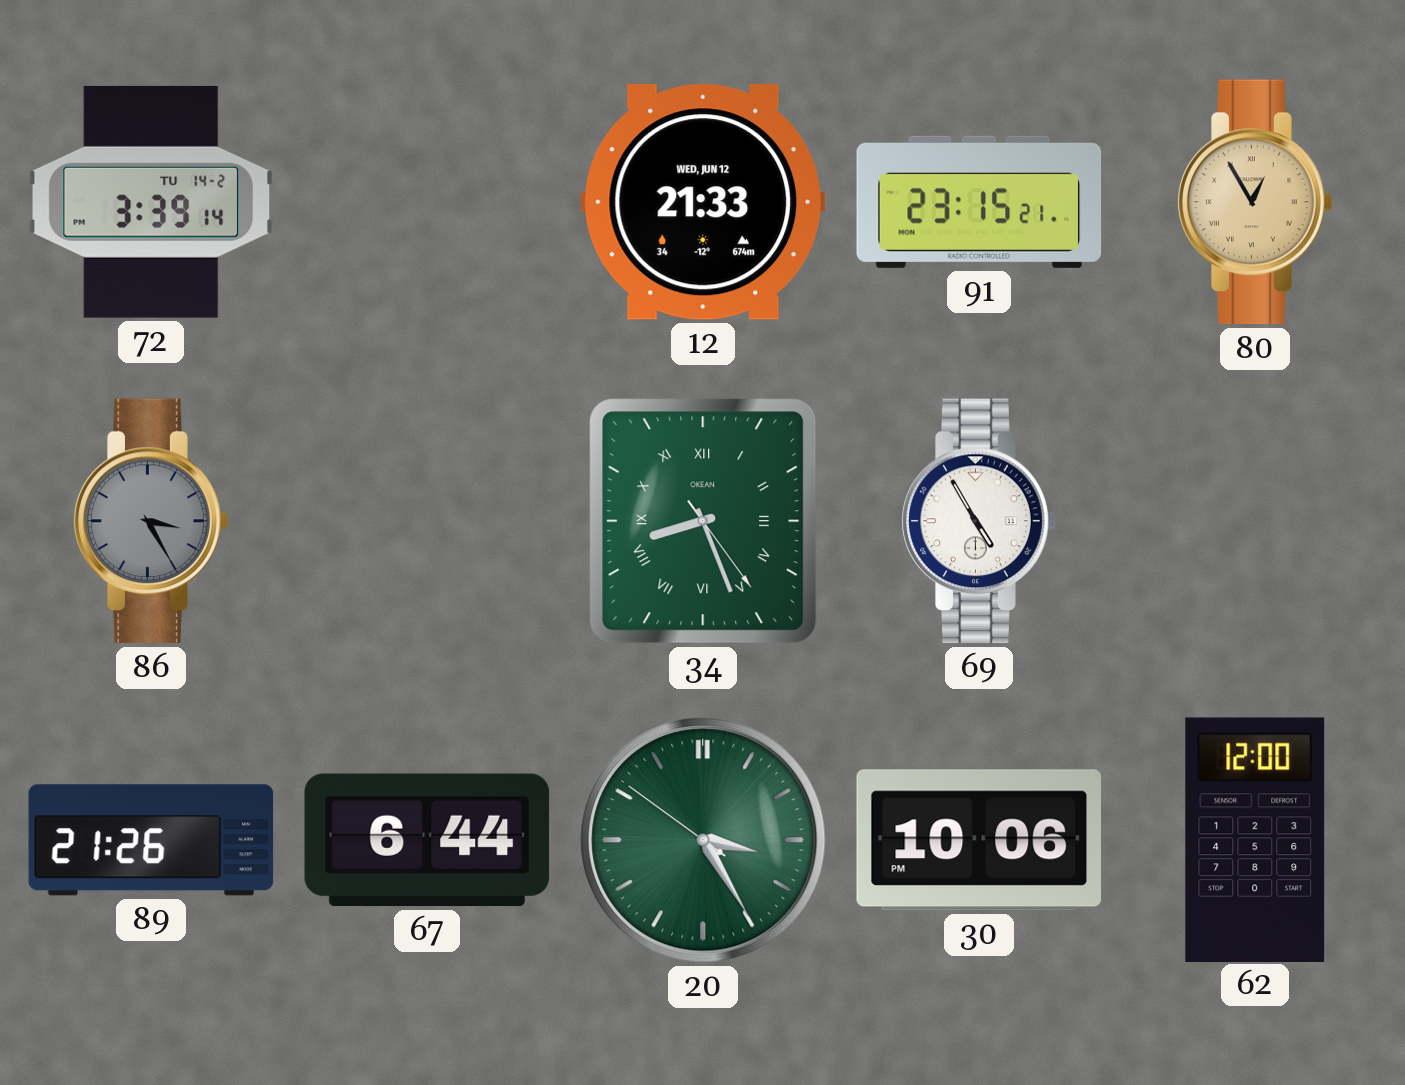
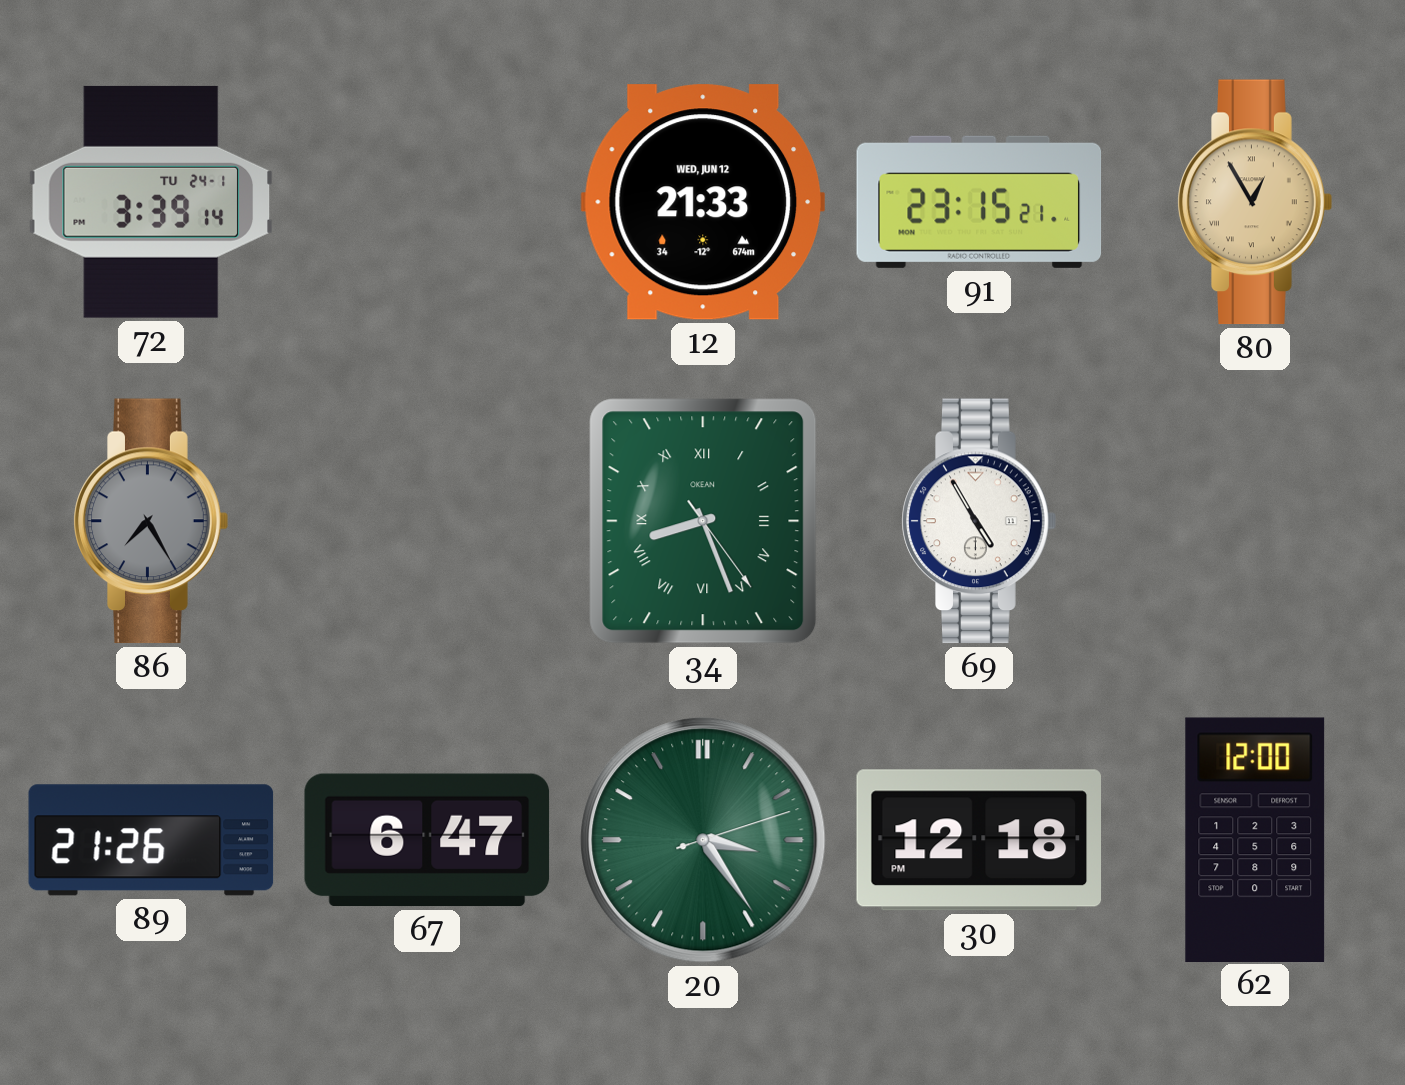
72 date: TU 14-2 -> TU 24-1 (150, 202)
86: 3:25 -> 7:25 (151, 521)
67: 6:44 -> 6:47 (427, 840)
20: 3:24:51 -> 3:24:12 (703, 840)
30: 10:06 -> 12:18 (978, 840)
